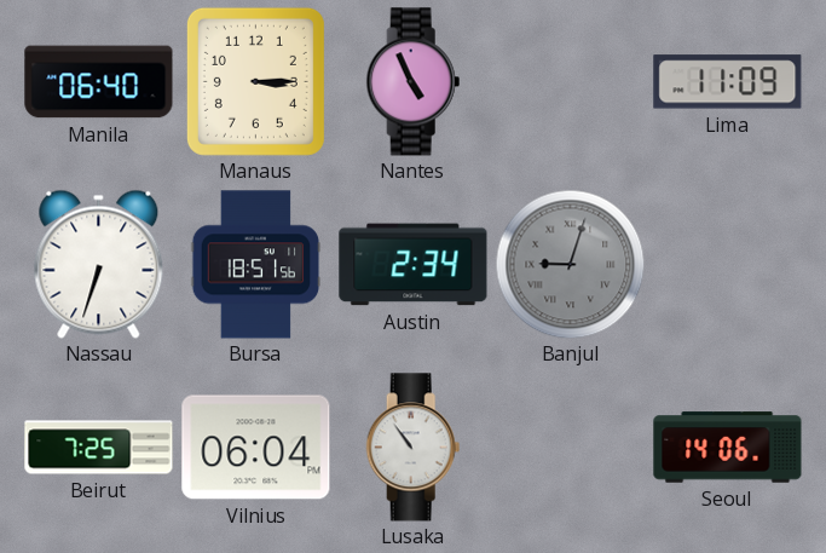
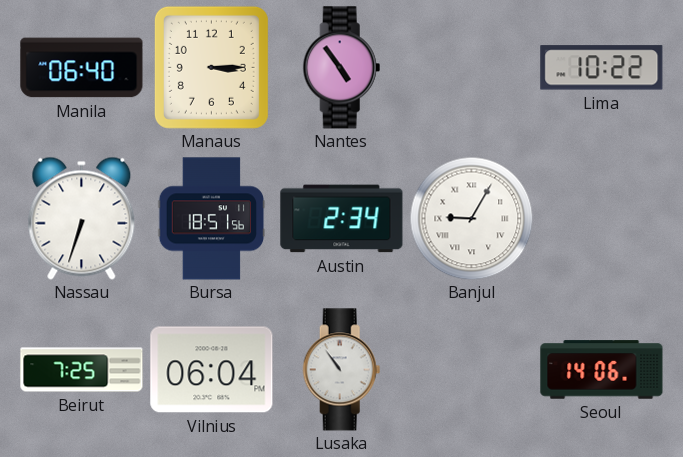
Nantes: 4:56 -> 4:54 (342, 68)
Lima: 11:09 -> 10:22 (602, 68)
Banjul: 9:03 -> 9:05 (471, 218)
Banjul dial: grey -> white (471, 218)
